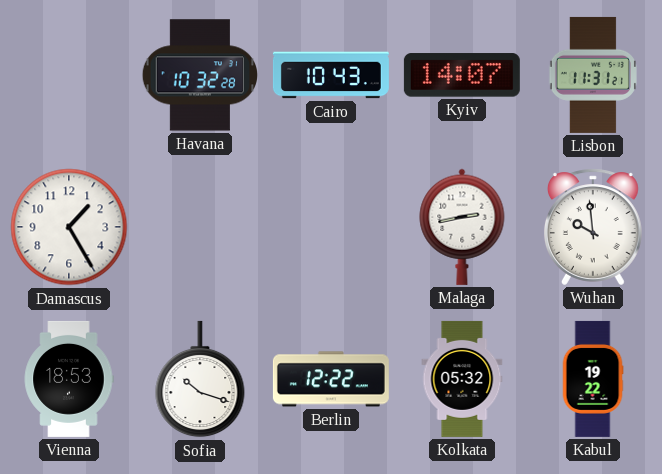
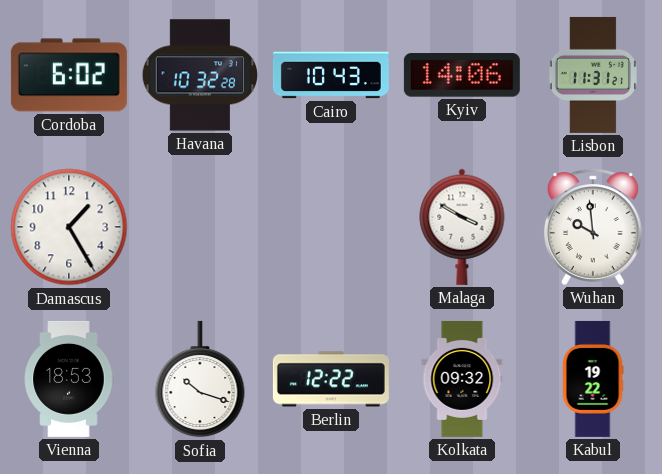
Cordoba: none -> 6:02 (69, 75)
Kyiv: 14:07 -> 14:06 (462, 75)
Malaga: 2:43 -> 3:50 (462, 227)
Kolkata: 05:32 -> 09:32 (462, 379)
